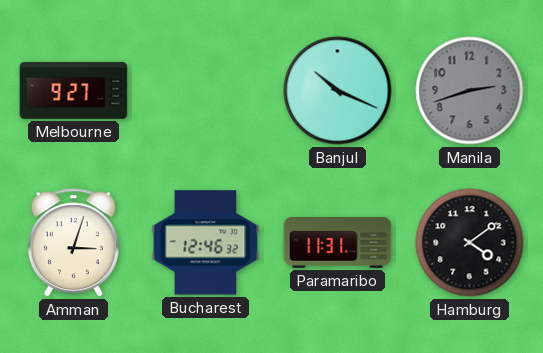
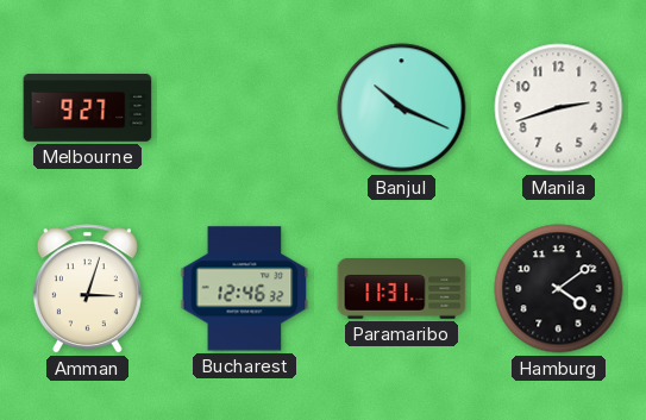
Manila dial: grey -> white (559, 108)
